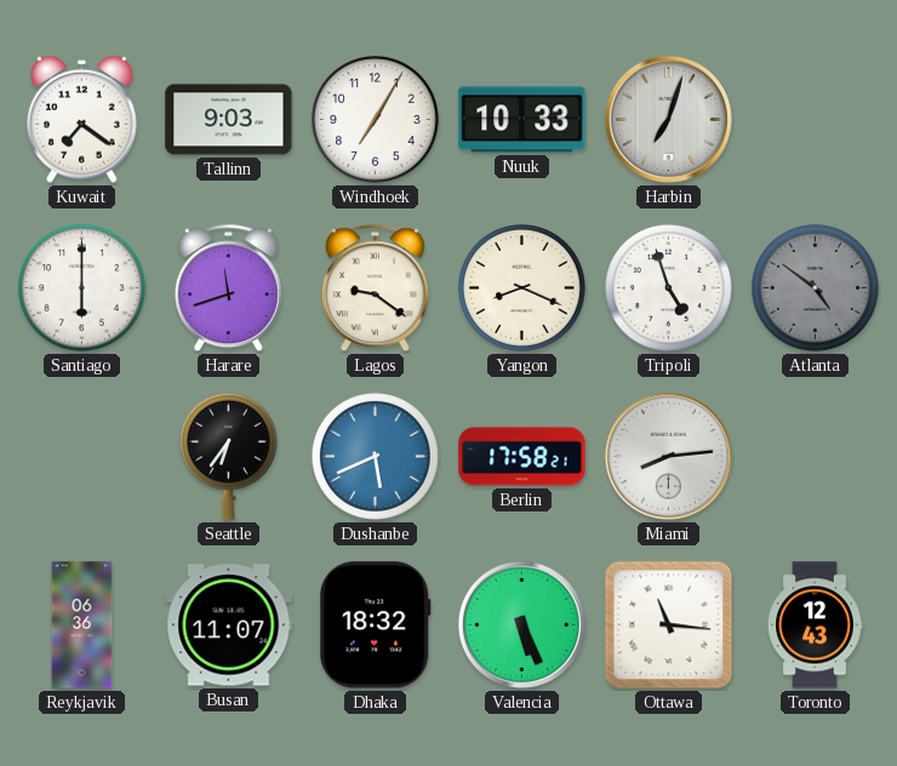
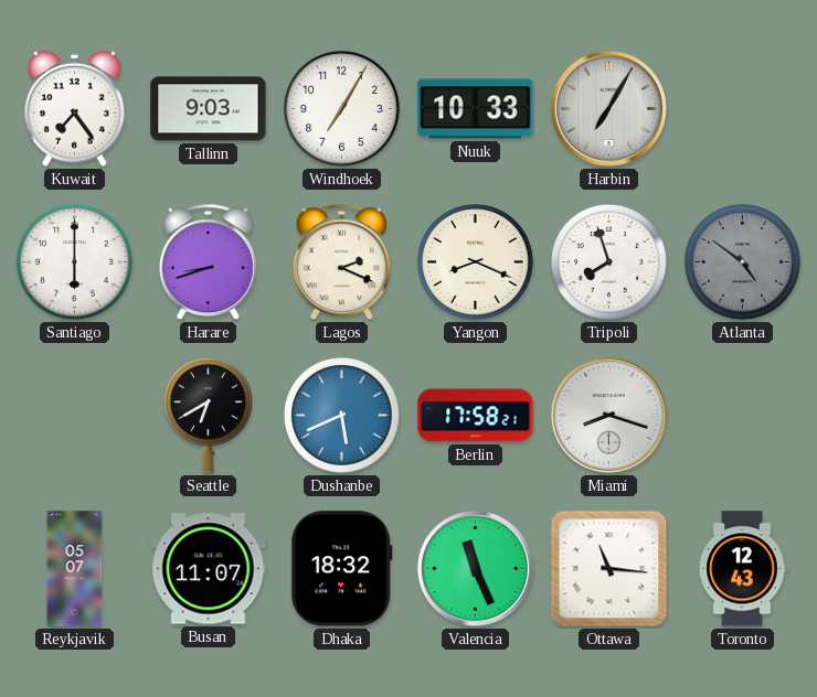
Kuwait: 7:21 -> 7:24 (75, 108)
Harbin: 7:03 -> 7:05 (608, 108)
Harare: 11:42 -> 8:42 (208, 262)
Lagos: 9:21 -> 2:19 (341, 262)
Tripoli: 4:57 -> 7:57 (609, 262)
Seattle: 6:36 -> 6:40 (209, 415)
Miami: 8:14 -> 8:18 (608, 415)
Reykjavik: 06:36 -> 05:07 (75, 569)
Valencia: 5:26 -> 11:26 (475, 568)
